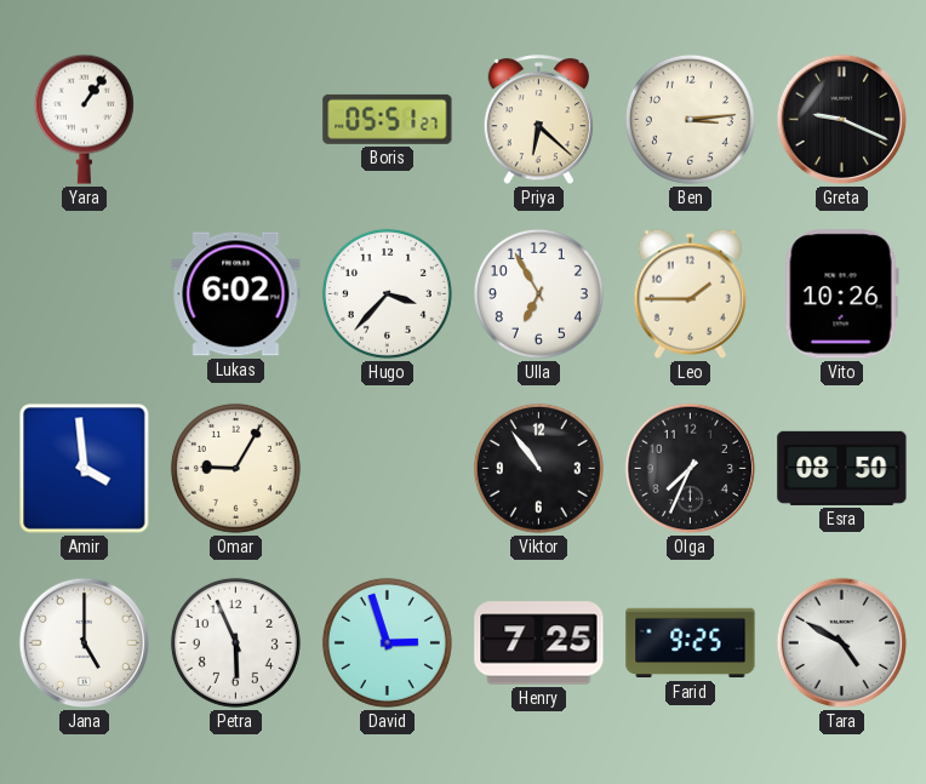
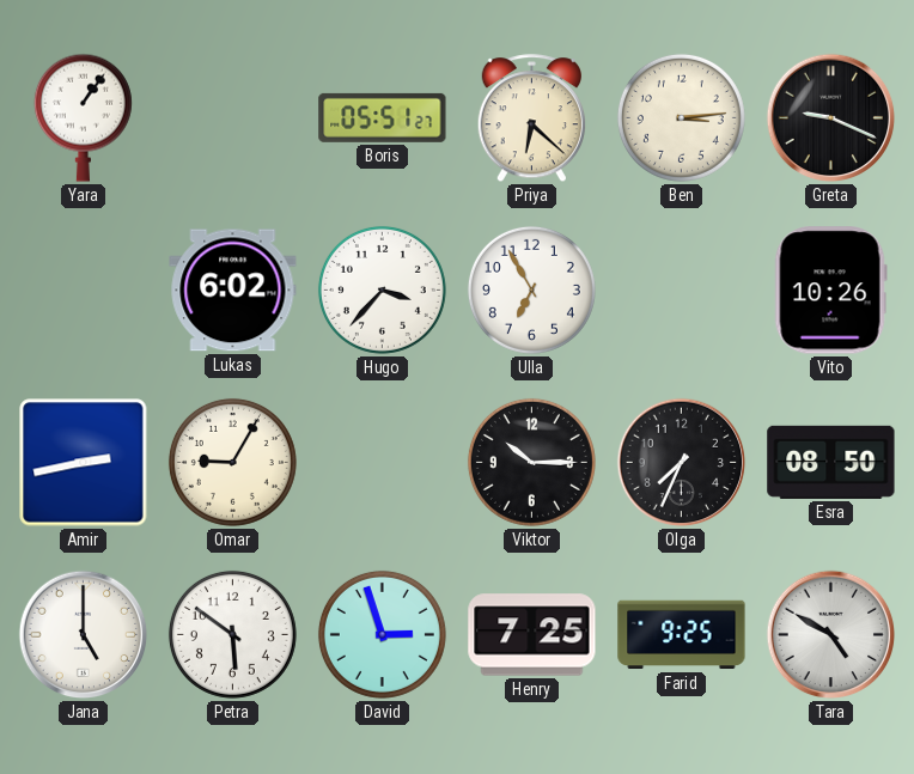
Leo: 1:45 -> none (690, 293)
Amir: 3:59 -> 2:43 (84, 463)
Viktor: 10:54 -> 10:15 (531, 462)
Petra: 5:56 -> 5:51 (232, 634)
